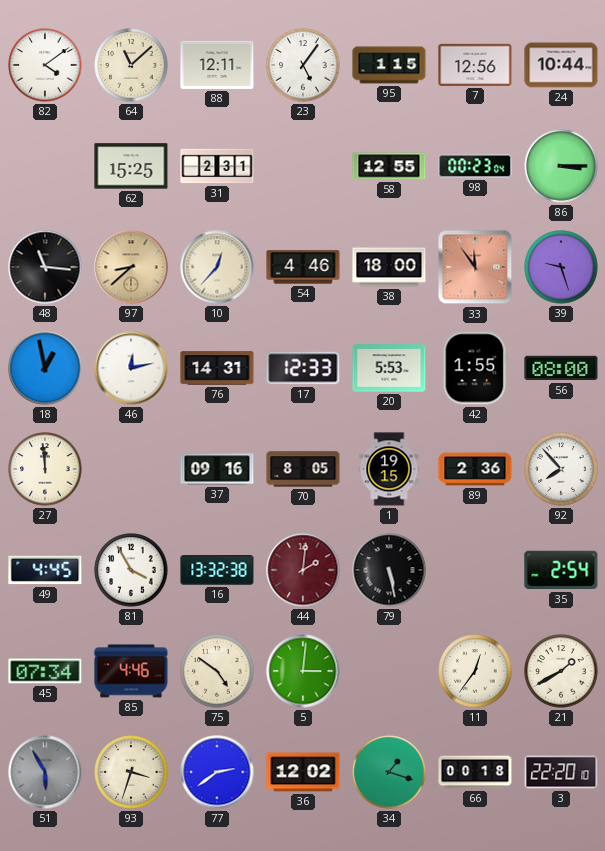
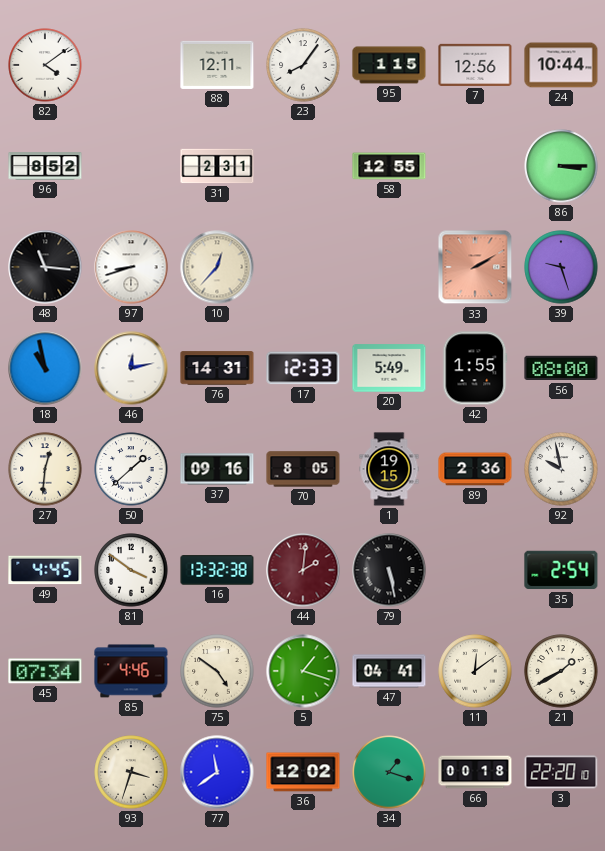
64: 11:08 -> none (131, 65)
23: 5:06 -> 8:06 (303, 65)
96: none -> 8:52 (45, 166)
62: 15:25 -> none (131, 166)
98: 00:23 -> none (475, 166)
97: 8:38 -> 8:42 (131, 267)
97 dial: champagne -> white (131, 267)
54: 4:46 -> none (303, 267)
38: 18:00 -> none (389, 267)
33: 11:54 -> 2:10 (475, 267)
18: 12:58 -> 10:58 (45, 368)
20: 5:53 -> 5:49 (389, 368)
27: 11:59 -> 12:31 (45, 469)
50: none -> 1:38 (131, 469)
92: 7:53 -> 9:58 (561, 469)
81: 3:55 -> 3:51 (131, 570)
5: 3:01 -> 1:18 (303, 671)
47: none -> 04:41 (389, 671)
11: 12:36 -> 12:09 (475, 671)
51: 5:55 -> none (45, 772)
77: 2:39 -> 11:39 (217, 772)
